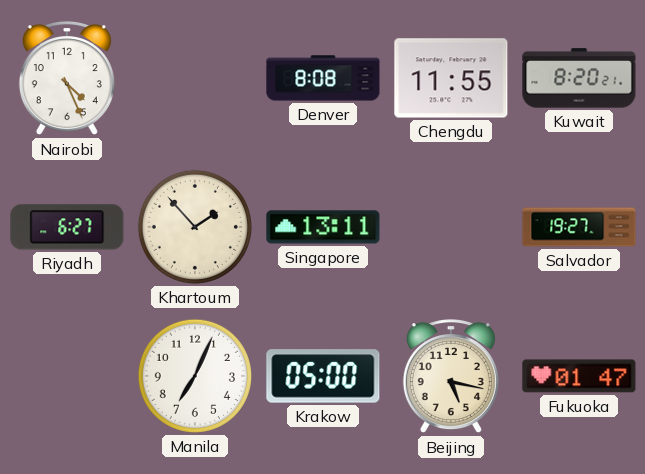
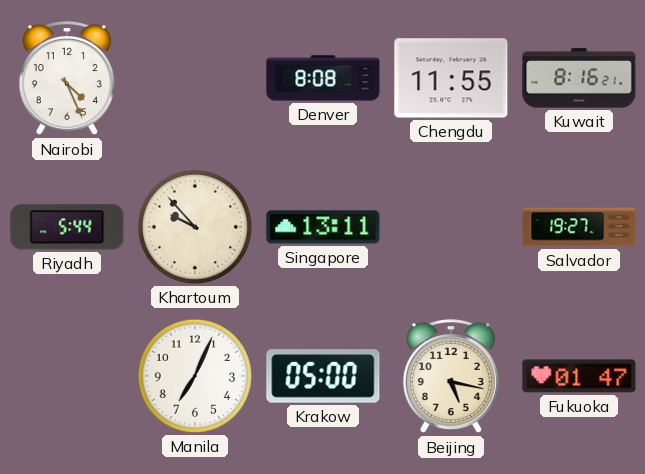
Kuwait: 8:20 -> 8:16 (579, 78)
Riyadh: 6:27 -> 5:44 (67, 227)
Khartoum: 1:53 -> 9:53 (195, 227)
